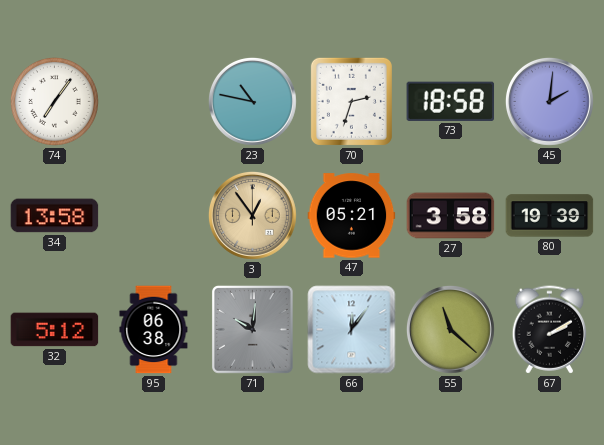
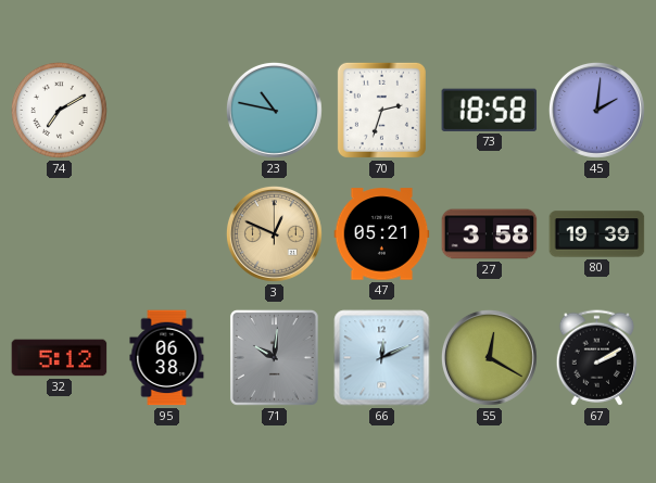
74: 7:06 -> 7:10 (59, 110)
34: 13:58 -> none (55, 216)
3: 12:54 -> 12:49 (275, 234)
66: 12:06 -> 12:11 (382, 358)
55: 11:22 -> 12:20 (490, 358)
